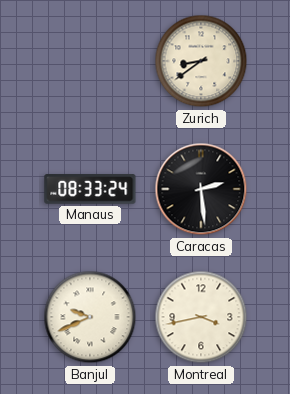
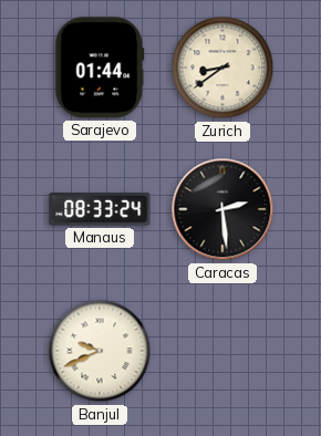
Sarajevo: none -> 01:44 (100, 68)
Montreal: 3:43 -> none (201, 317)
